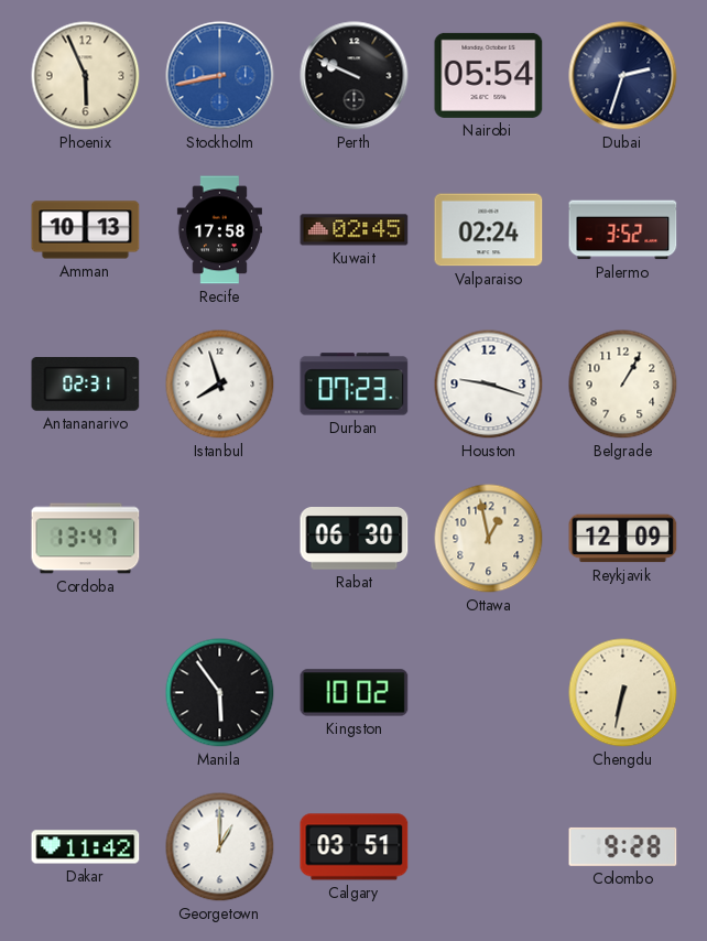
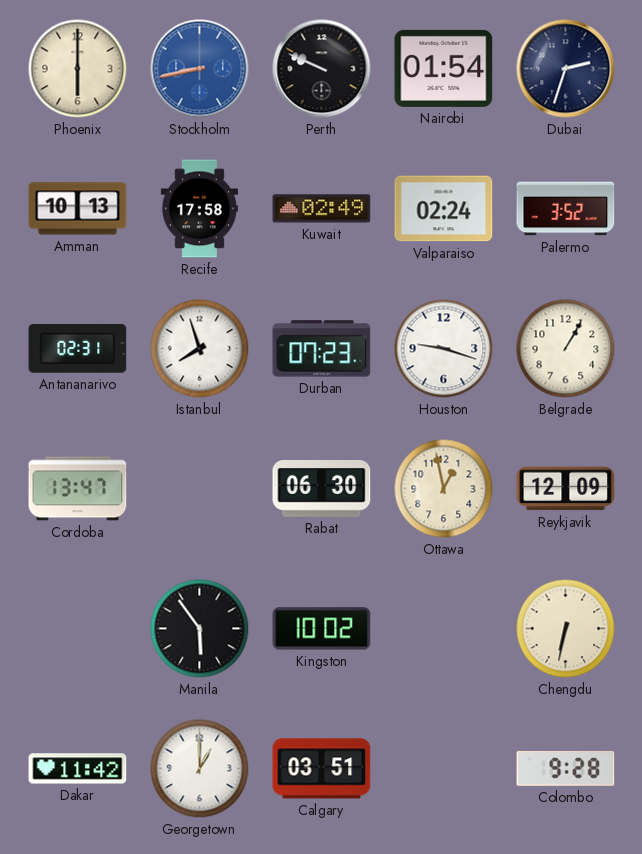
Phoenix: 5:56 -> 6:00 (78, 69)
Nairobi: 05:54 -> 01:54 (444, 68)
Kuwait: 02:45 -> 02:49 (322, 209)
